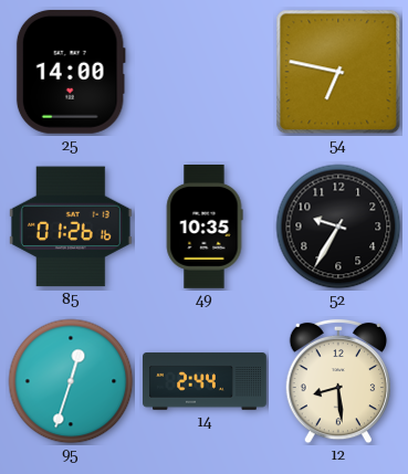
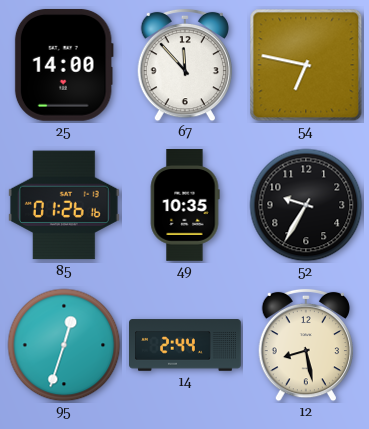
67: none -> 11:53 (184, 65)
12: 8:29 -> 8:28 (305, 345)
